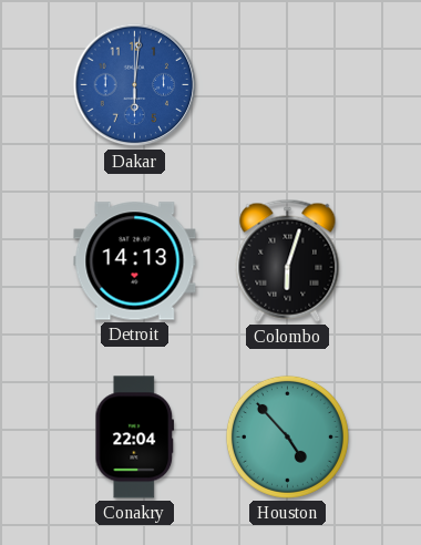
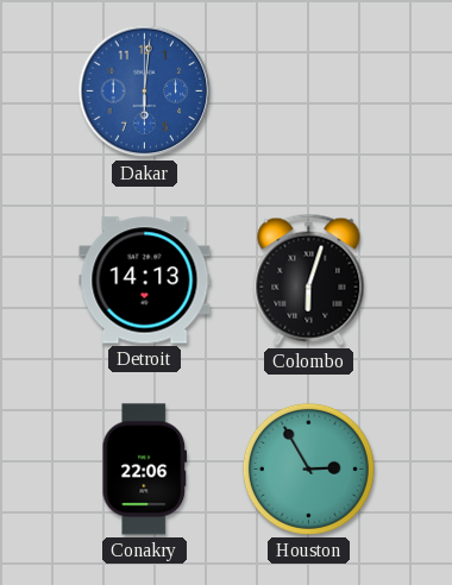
Conakry: 22:04 -> 22:06 (145, 470)
Houston: 4:53 -> 2:55 (308, 468)
